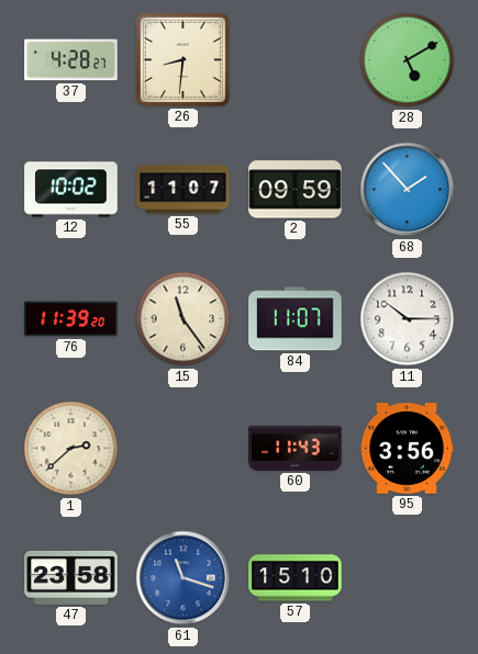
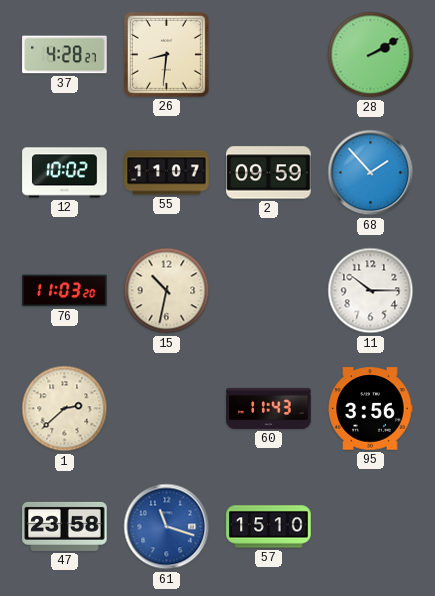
28: 5:10 -> 2:10 (371, 55)
76: 11:39 -> 11:03 (65, 291)
15: 11:24 -> 10:32 (167, 291)
84: 11:07 -> none (296, 319)
